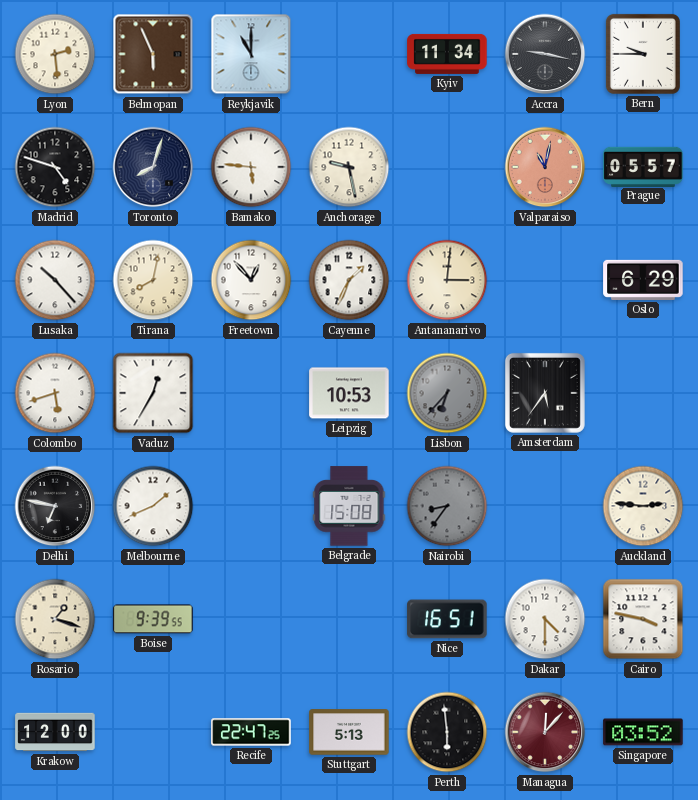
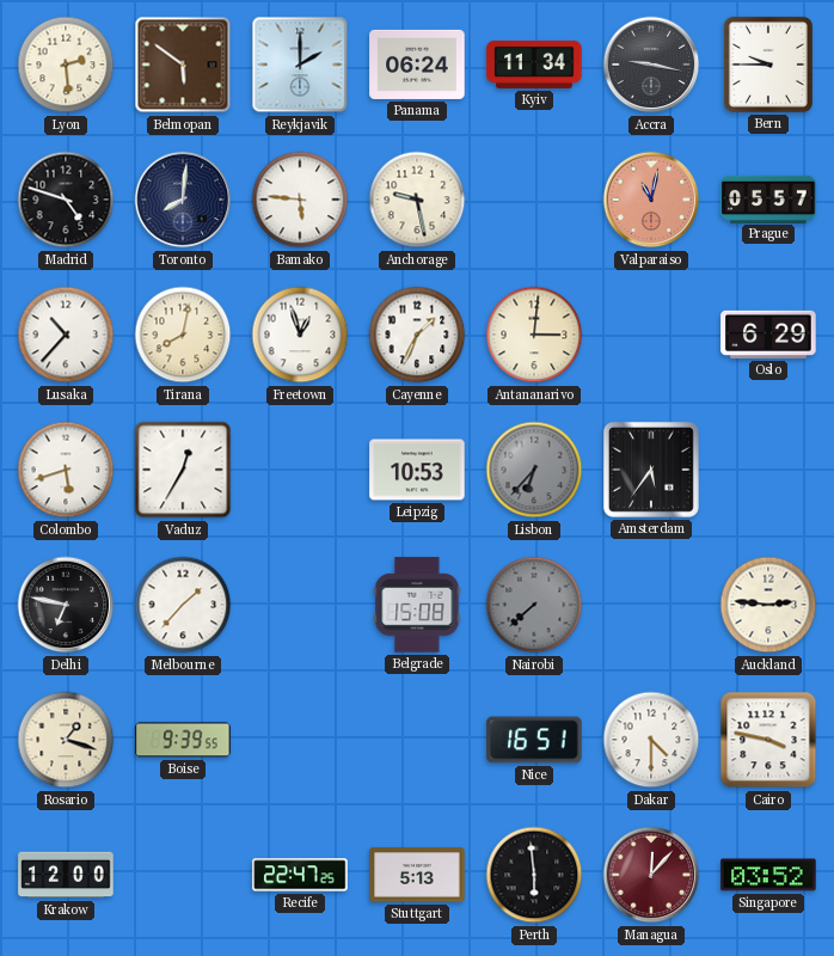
Belmopan: 5:56 -> 5:51 (183, 65)
Reykjavik: 11:00 -> 2:00 (300, 65)
Panama: none -> 06:24 (417, 65)
Toronto: 8:03 -> 8:01 (183, 200)
Lusaka: 10:23 -> 10:37 (66, 335)
Freetown: 12:53 -> 12:57 (300, 335)
Melbourne: 1:41 -> 1:37 (183, 605)
Nairobi: 8:36 -> 7:38 (534, 605)
